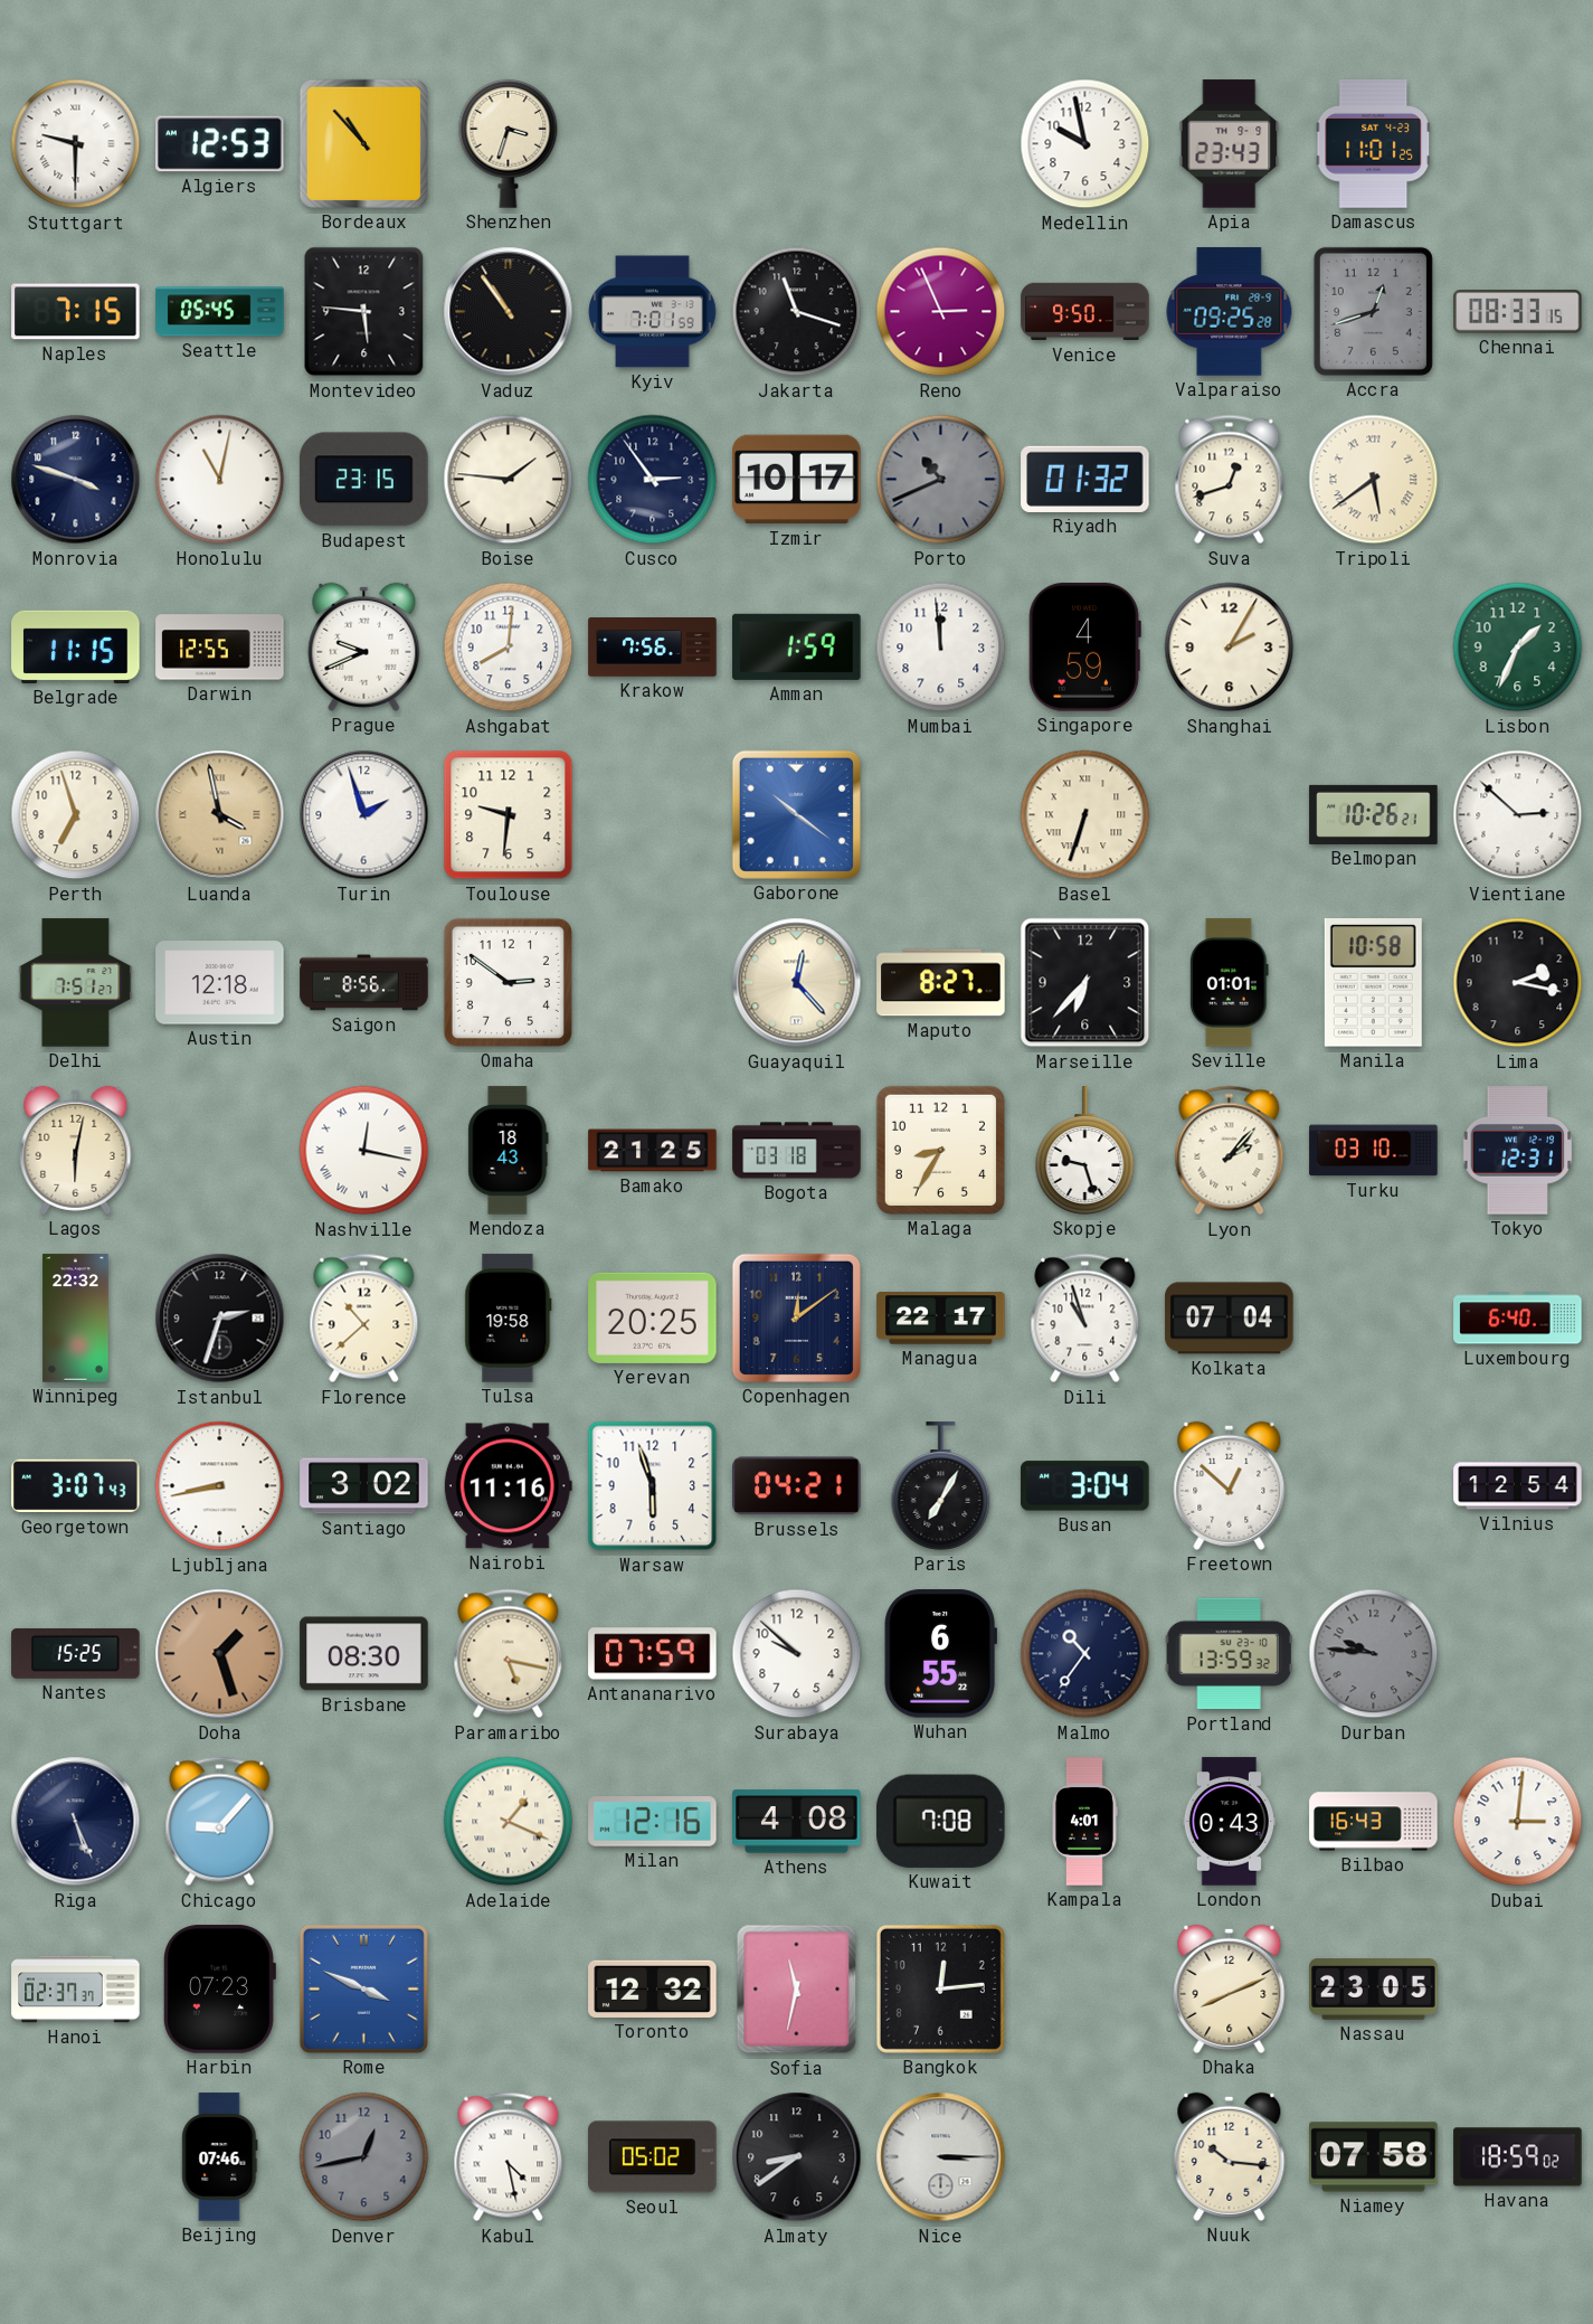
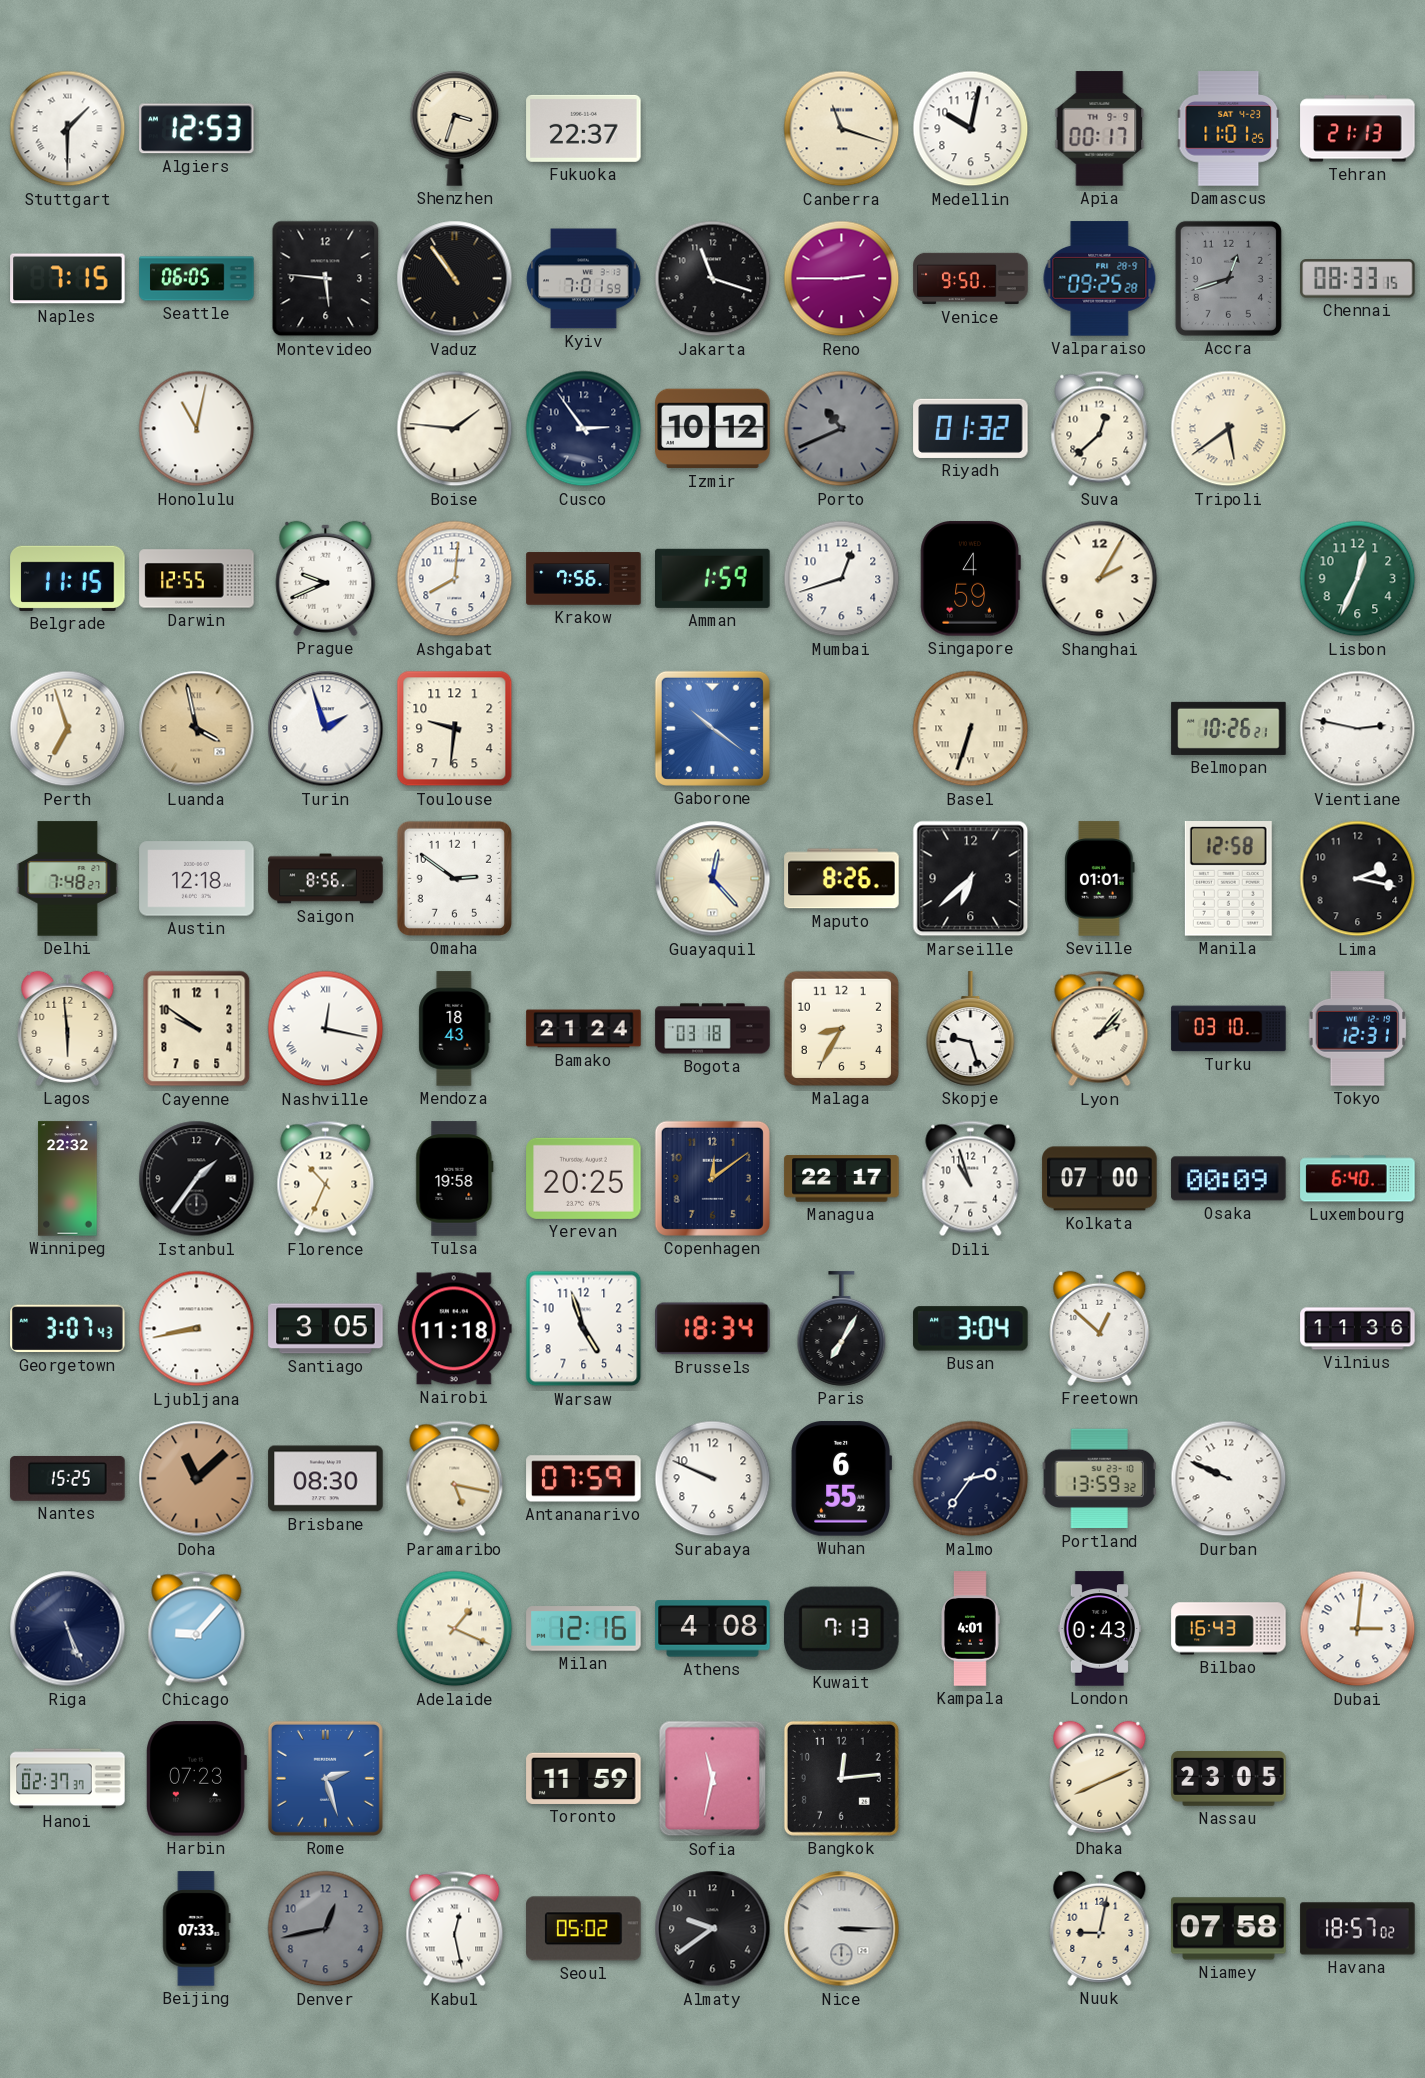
Stuttgart: 9:30 -> 1:30 (68, 129)
Bordeaux: 10:53 -> none (363, 143)
Fukuoka: none -> 22:37 (584, 128)
Canberra: none -> 11:18 (842, 129)
Medellin: 9:58 -> 10:02 (971, 129)
Apia: 23:43 -> 00:17 (1100, 129)
Tehran: none -> 21:13 (1358, 129)
Seattle: 05:45 -> 06:05 (197, 279)
Reno: 2:56 -> 2:45 (842, 279)
Monrovia: 3:48 -> none (76, 480)
Budapest: 23:15 -> none (364, 480)
Izmir: 10:17 -> 10:12 (713, 429)
Suva: 12:42 -> 12:38 (1100, 429)
Mumbai: 11:59 -> 12:42 (842, 579)
Lisbon: 1:34 -> 12:34 (1358, 579)
Vientiane: 2:52 -> 2:47 (1358, 729)
Delhi: 7:51 -> 7:48 (68, 879)
Maputo: 8:27 -> 8:26 (842, 879)
Marseille: 6:37 -> 6:38 (971, 879)
Manila: 10:58 -> 12:58 (1228, 879)
Lagos: 6:02 -> 5:59 (68, 1028)
Cayenne: none -> 9:51 (197, 1029)
Bamako: 21:25 -> 21:24 (584, 1029)
Istanbul: 2:33 -> 1:36 (197, 1179)
Florence: 10:38 -> 10:34 (326, 1179)
Kolkata: 07:04 -> 07:00 (1100, 1179)
Osaka: none -> 00:09 (1229, 1179)
Santiago: 3:02 -> 3:05 (326, 1329)
Nairobi: 11:16 -> 11:18 (454, 1329)
Warsaw: 5:57 -> 4:57 (584, 1329)
Brussels: 04:21 -> 18:34 (713, 1329)
Vilnius: 12:54 -> 11:36 (1358, 1329)
Doha: 1:27 -> 11:08 (197, 1479)
Surabaya: 9:52 -> 9:49 (713, 1479)
Malmo: 10:36 -> 2:36 (971, 1479)
Durban: 9:46 -> 9:49 (1229, 1479)
Durban dial: grey -> white (1229, 1479)
Kuwait: 7:08 -> 7:13 (841, 1628)
Rome: 3:49 -> 2:27 (325, 1778)
Toronto: 12:32 -> 11:59 (584, 1778)
Beijing: 07:46 -> 07:33 (197, 1929)
Kabul: 4:28 -> 12:28 (455, 1929)
Almaty: 8:39 -> 9:39 (713, 1929)
Nuuk: 10:16 -> 9:02 (1100, 1928)
Havana: 18:59 -> 18:57 (1358, 1929)
